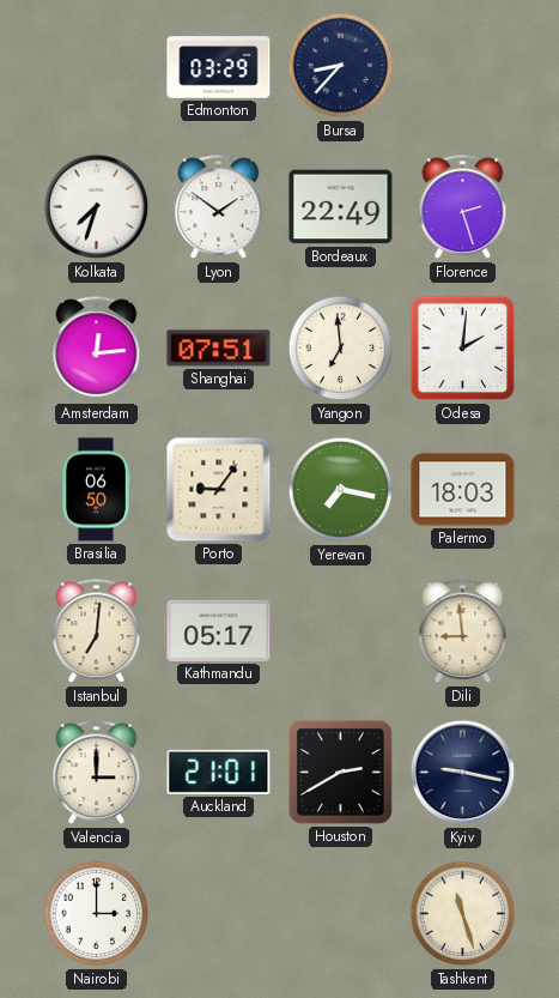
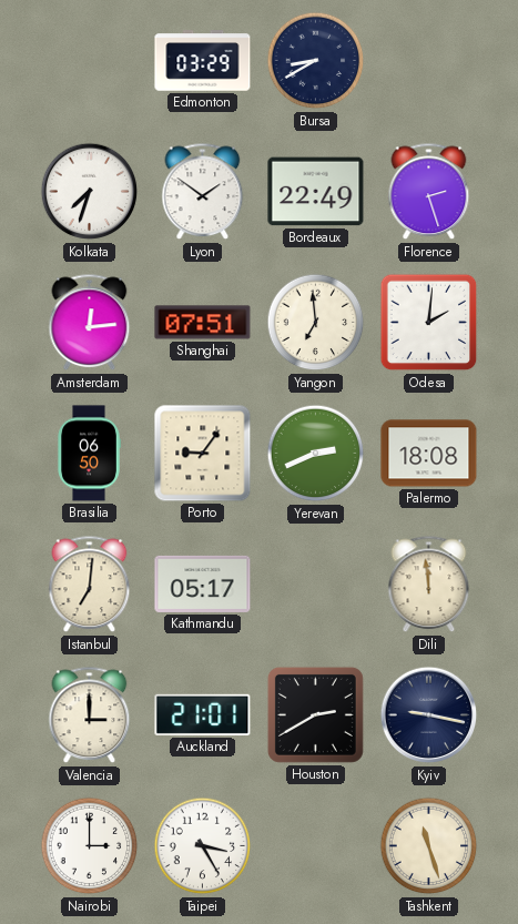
Bursa: 8:37 -> 8:40 (316, 61)
Yerevan: 7:17 -> 2:41 (316, 454)
Palermo: 18:03 -> 18:08 (429, 454)
Dili: 8:59 -> 11:59 (429, 585)
Taipei: none -> 3:25 (203, 846)
